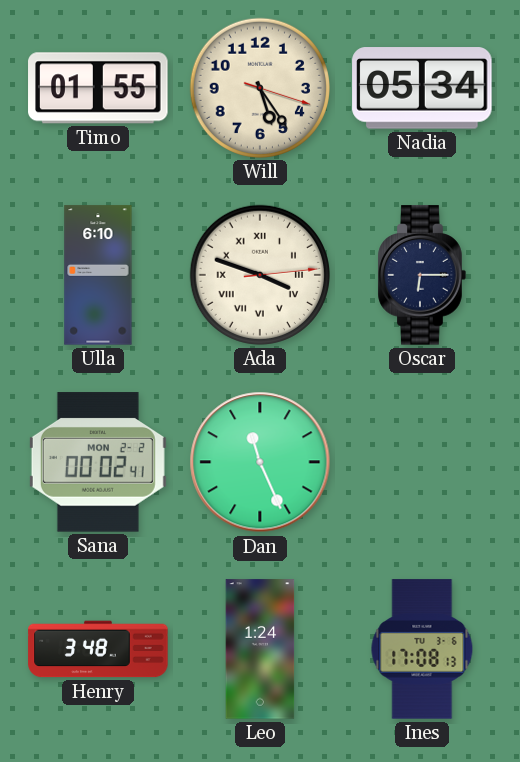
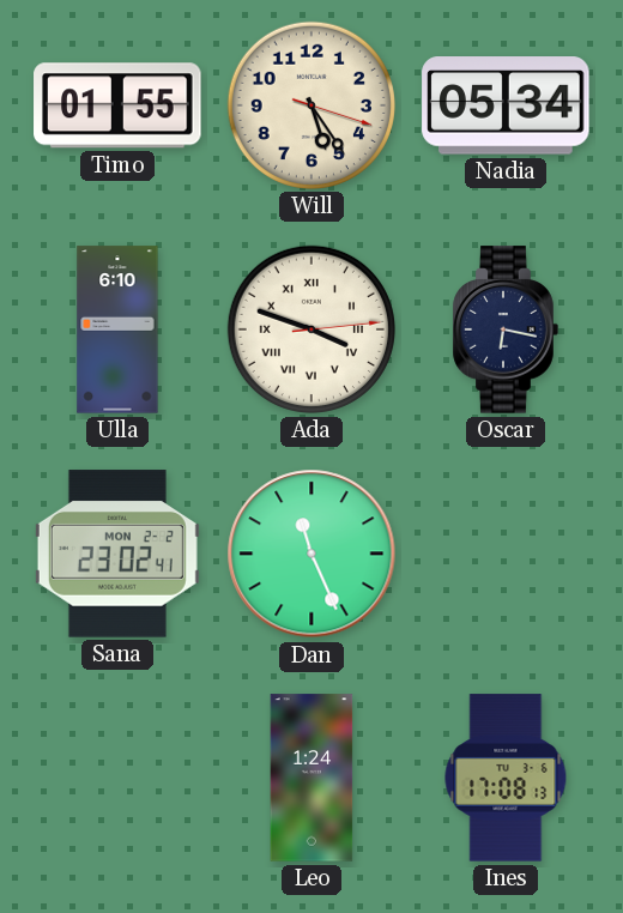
Oscar: 6:15 -> 6:17 (506, 329)
Sana: 00:02 -> 23:02 (117, 554)
Henry: 3:48 -> none (98, 649)
